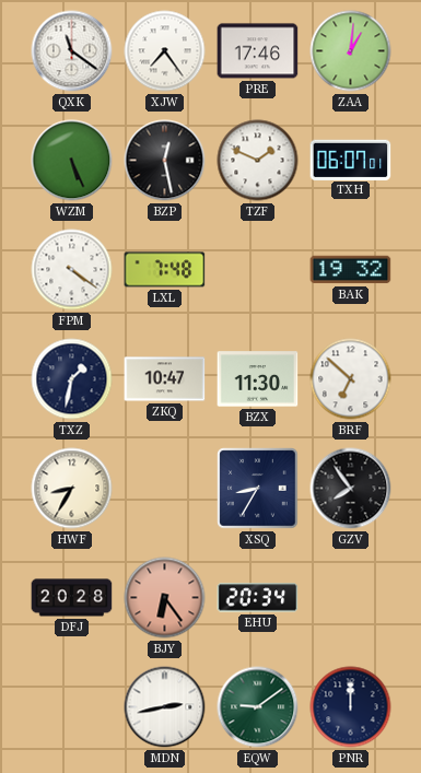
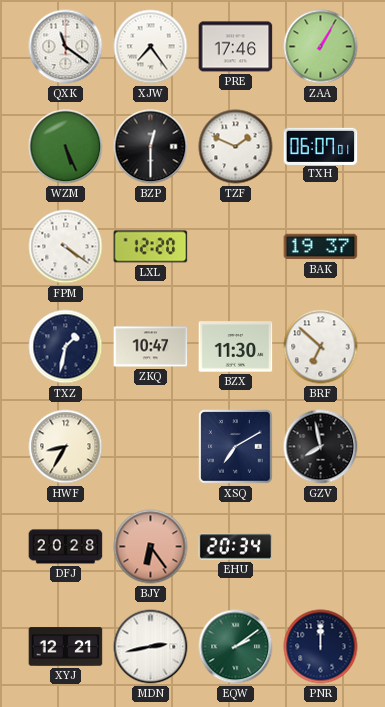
ZAA: 1:01 -> 1:05 (321, 47)
BZP: 12:28 -> 12:30 (151, 147)
LXL: 7:48 -> 12:20 (151, 247)
BAK: 19:32 -> 19:37 (321, 247)
XSQ: 8:35 -> 7:10 (236, 447)
GZV: 7:54 -> 7:58 (321, 447)
XYJ: none -> 12:21 (66, 647)
EQW: 9:09 -> 2:09 (236, 647)
